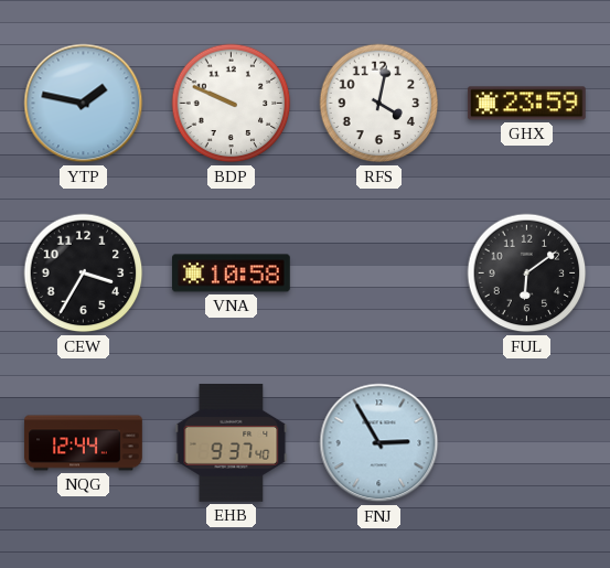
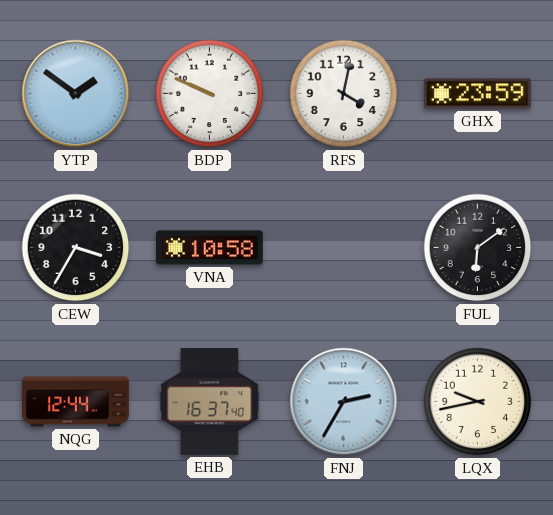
YTP: 1:47 -> 1:51 (76, 94)
EHB: 9:37 -> 16:37 (210, 402)
FNJ: 2:55 -> 2:35 (344, 402)
LQX: none -> 9:43 (478, 402)
